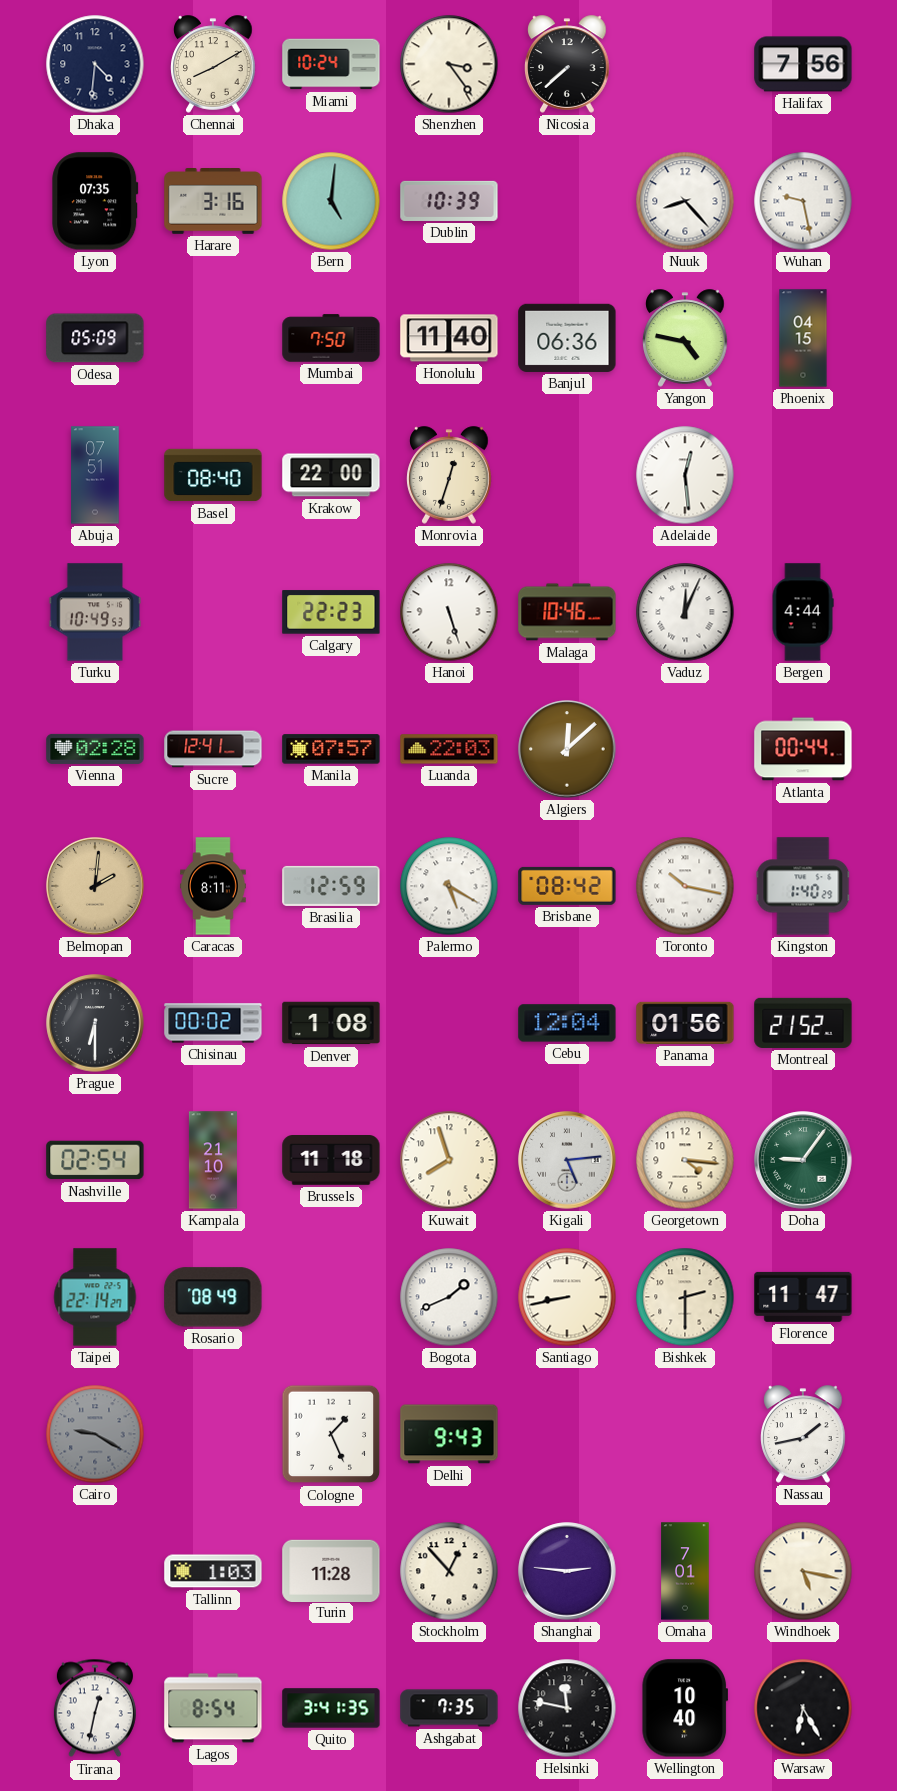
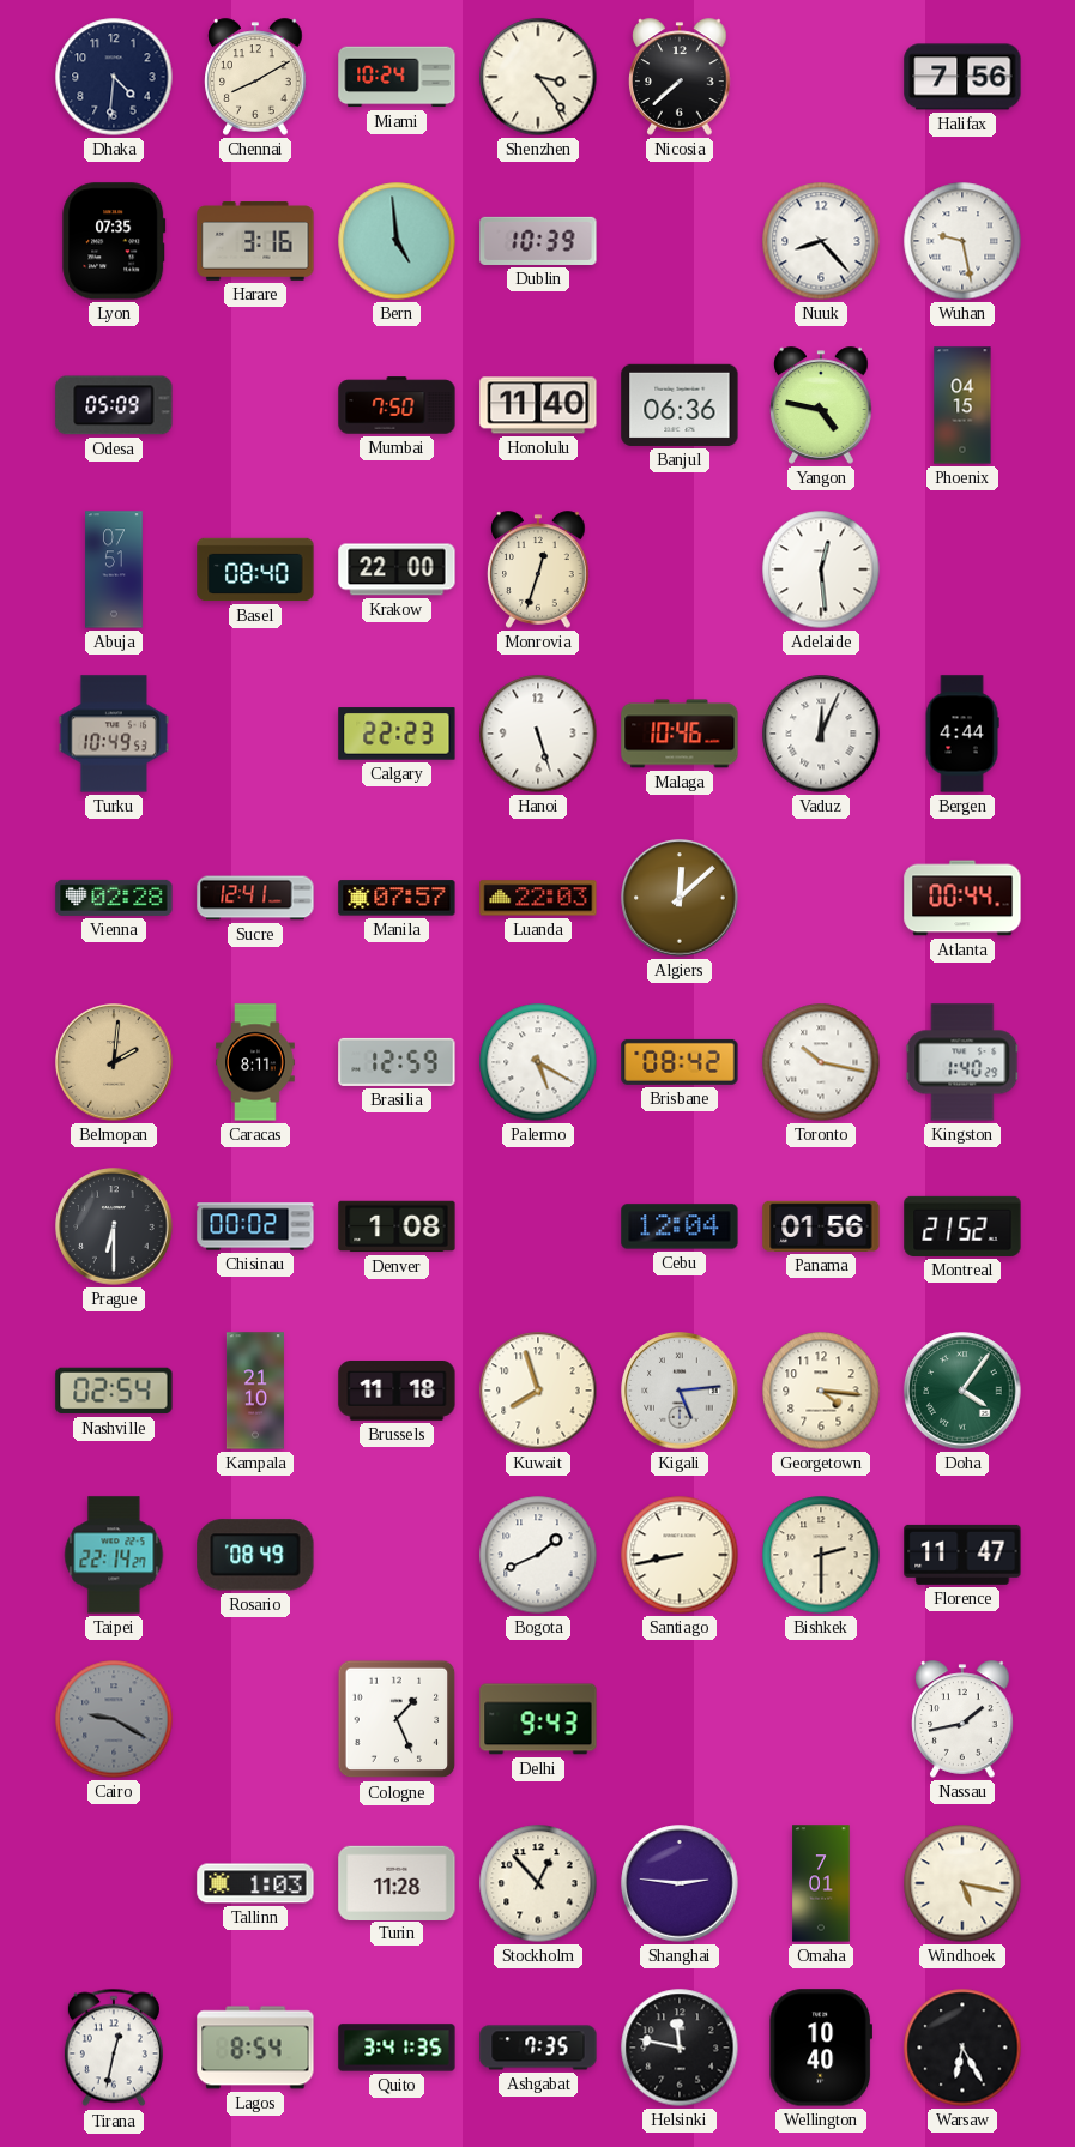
Bern: 5:01 -> 4:59 (397, 241)
Doha: 9:06 -> 4:06 (962, 1391)
